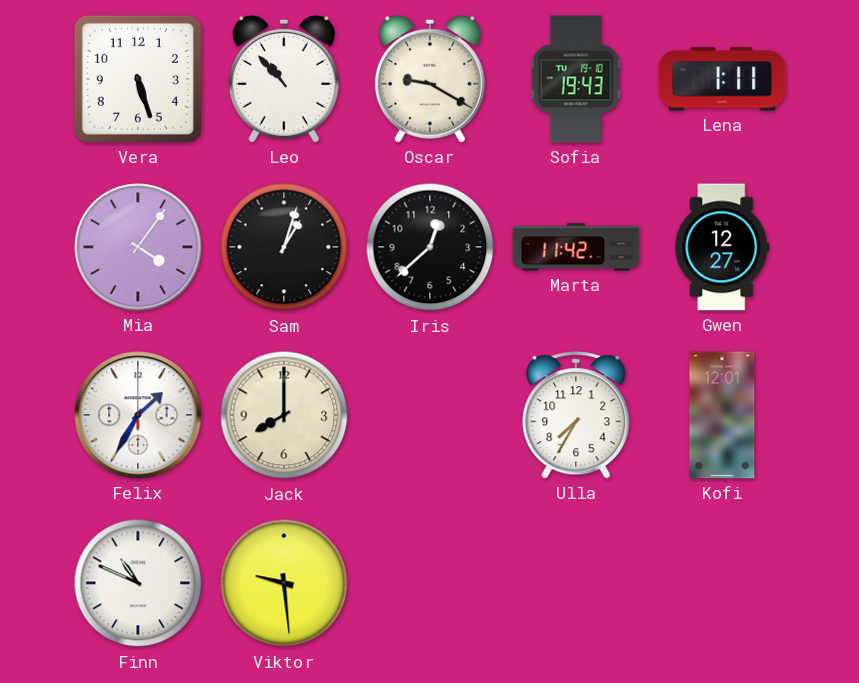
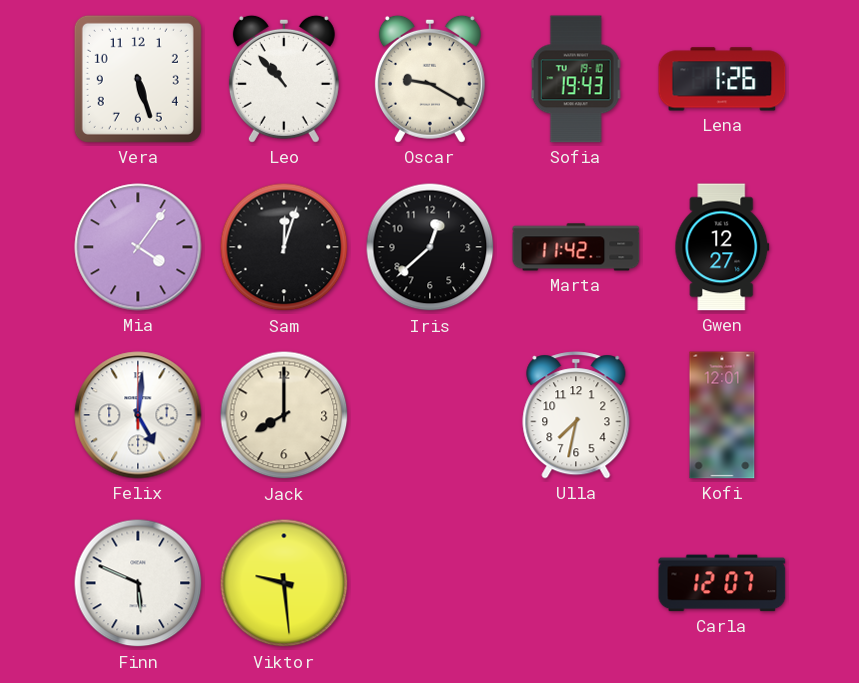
Lena: 1:11 -> 1:26 (722, 79)
Sam: 1:03 -> 12:03 (284, 247)
Felix: 1:35 -> 5:01 (138, 415)
Ulla: 7:35 -> 7:32 (576, 415)
Finn: 10:49 -> 5:49 (138, 583)
Carla: none -> 12:07 (722, 583)
